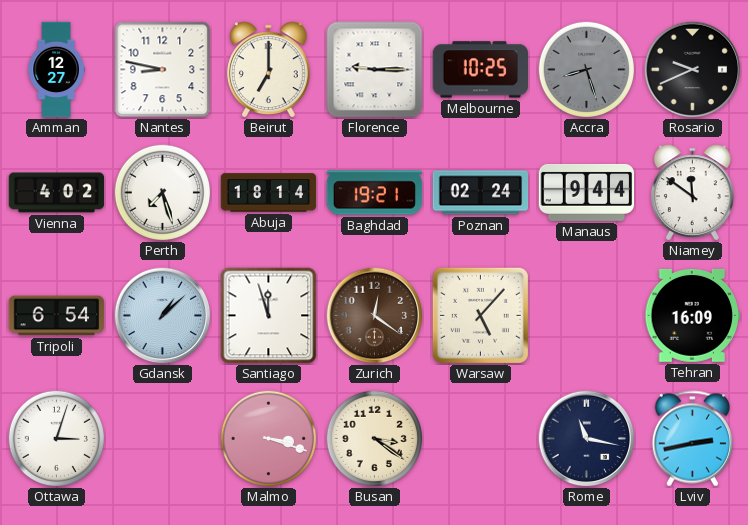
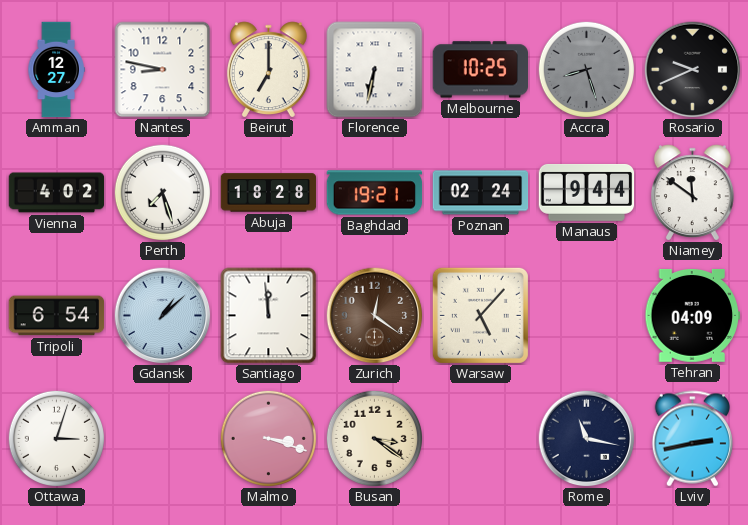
Florence: 9:15 -> 6:32 (375, 70)
Abuja: 18:14 -> 18:28 (269, 193)
Santiago: 11:57 -> 11:59 (269, 316)
Tehran: 16:09 -> 04:09 (693, 316)
